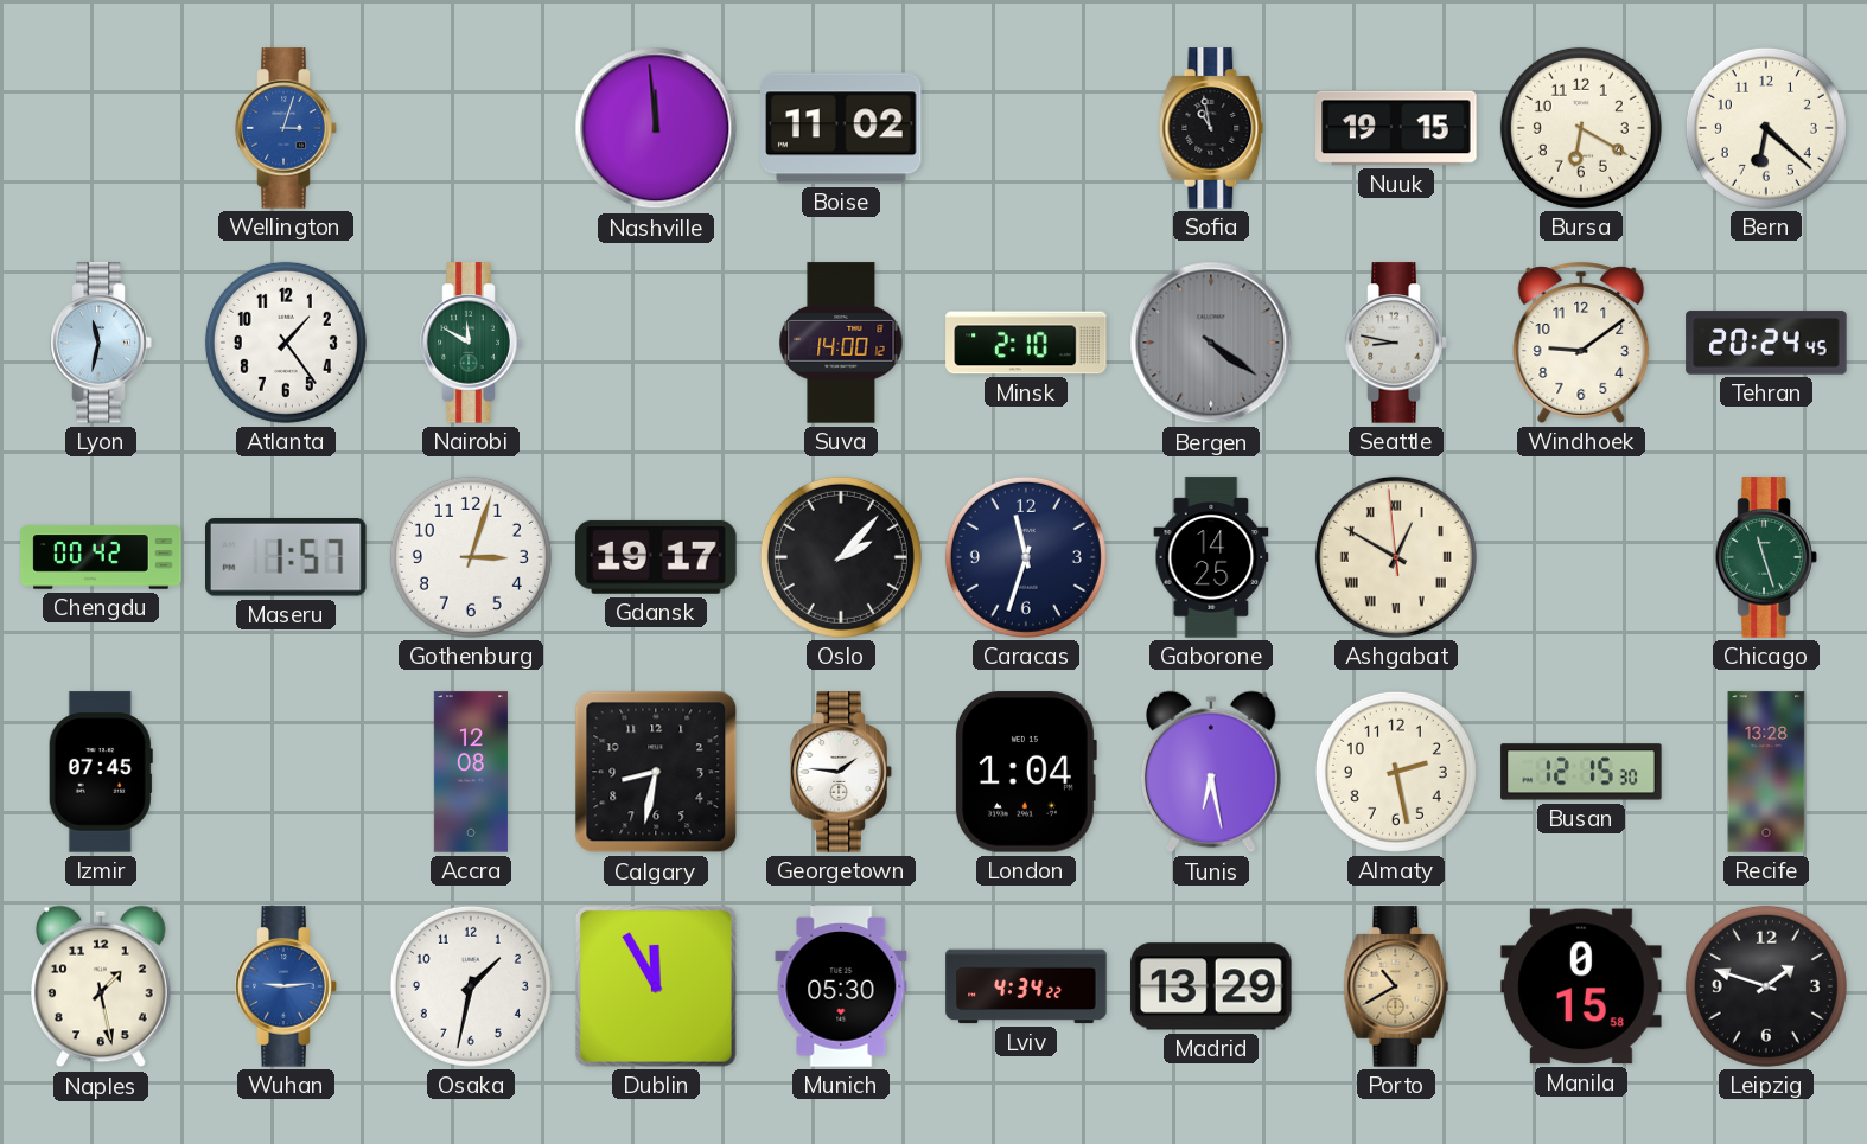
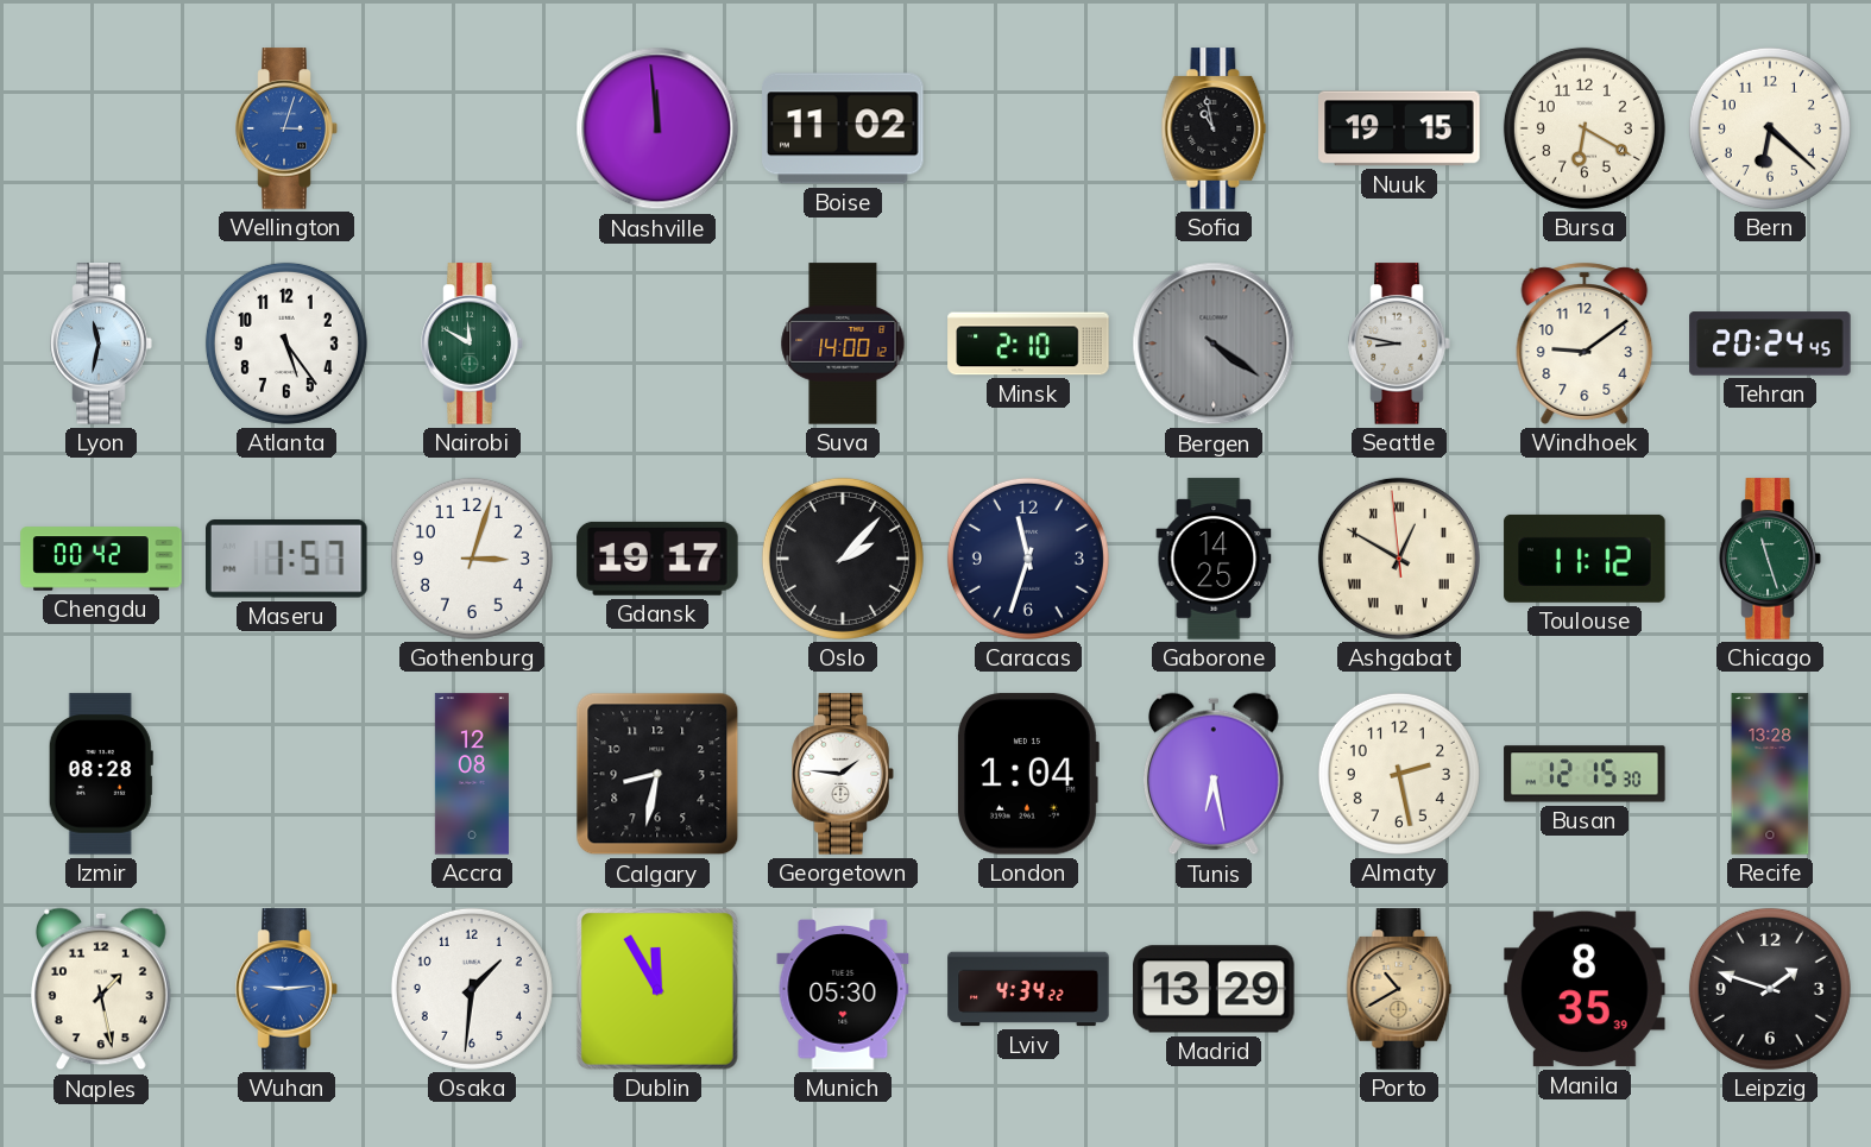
Atlanta: 1:24 -> 5:24 (286, 344)
Toulouse: none -> 11:12 (1585, 559)
Izmir: 07:45 -> 08:28 (101, 774)
Osaka: 1:32 -> 1:31 (472, 989)
Manila: 0:15 -> 8:35 (1585, 989)
